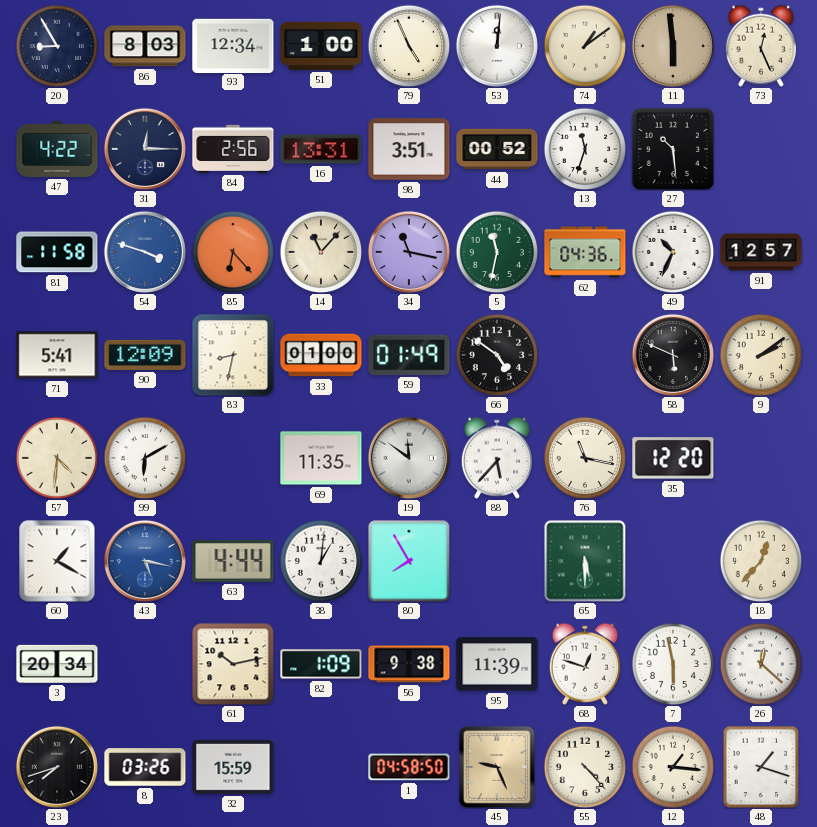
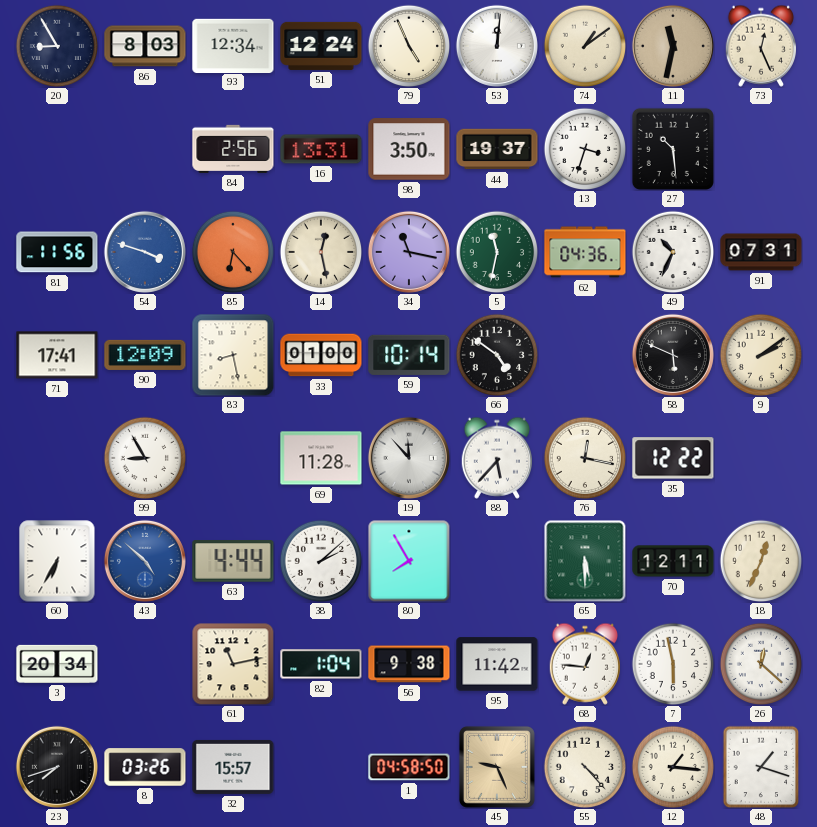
51: 1:00 -> 12:24 (321, 46)
11: 5:59 -> 11:32 (673, 46)
47: 4:22 -> none (57, 149)
31: 12:15 -> none (145, 149)
98: 3:51 -> 3:50 (409, 149)
44: 00:52 -> 19:37 (497, 149)
13: 11:33 -> 3:33 (585, 149)
81: 11:58 -> 11:56 (57, 252)
14: 11:07 -> 12:28 (321, 252)
91: 12:57 -> 07:31 (761, 252)
71: 5:41 -> 17:41 (57, 355)
83: 8:32 -> 8:28 (233, 355)
59: 01:49 -> 10:14 (409, 355)
57: 4:31 -> none (57, 458)
99: 6:10 -> 8:55 (145, 458)
69: 11:35 -> 11:28 (321, 458)
19: 11:51 -> 11:53 (409, 458)
76: 11:17 -> 12:17 (585, 458)
35: 12:20 -> 12:22 (673, 458)
60: 1:20 -> 6:35 (57, 561)
43: 5:17 -> 4:52 (145, 561)
38: 1:01 -> 2:08 (321, 561)
70: none -> 12:11 (673, 561)
18: 12:37 -> 12:34 (761, 561)
61: 10:13 -> 11:13 (233, 664)
82: 1:09 -> 1:04 (321, 664)
95: 11:39 -> 11:42 (497, 664)
68: 12:48 -> 12:46 (584, 664)
32: 15:59 -> 15:57 (233, 767)
